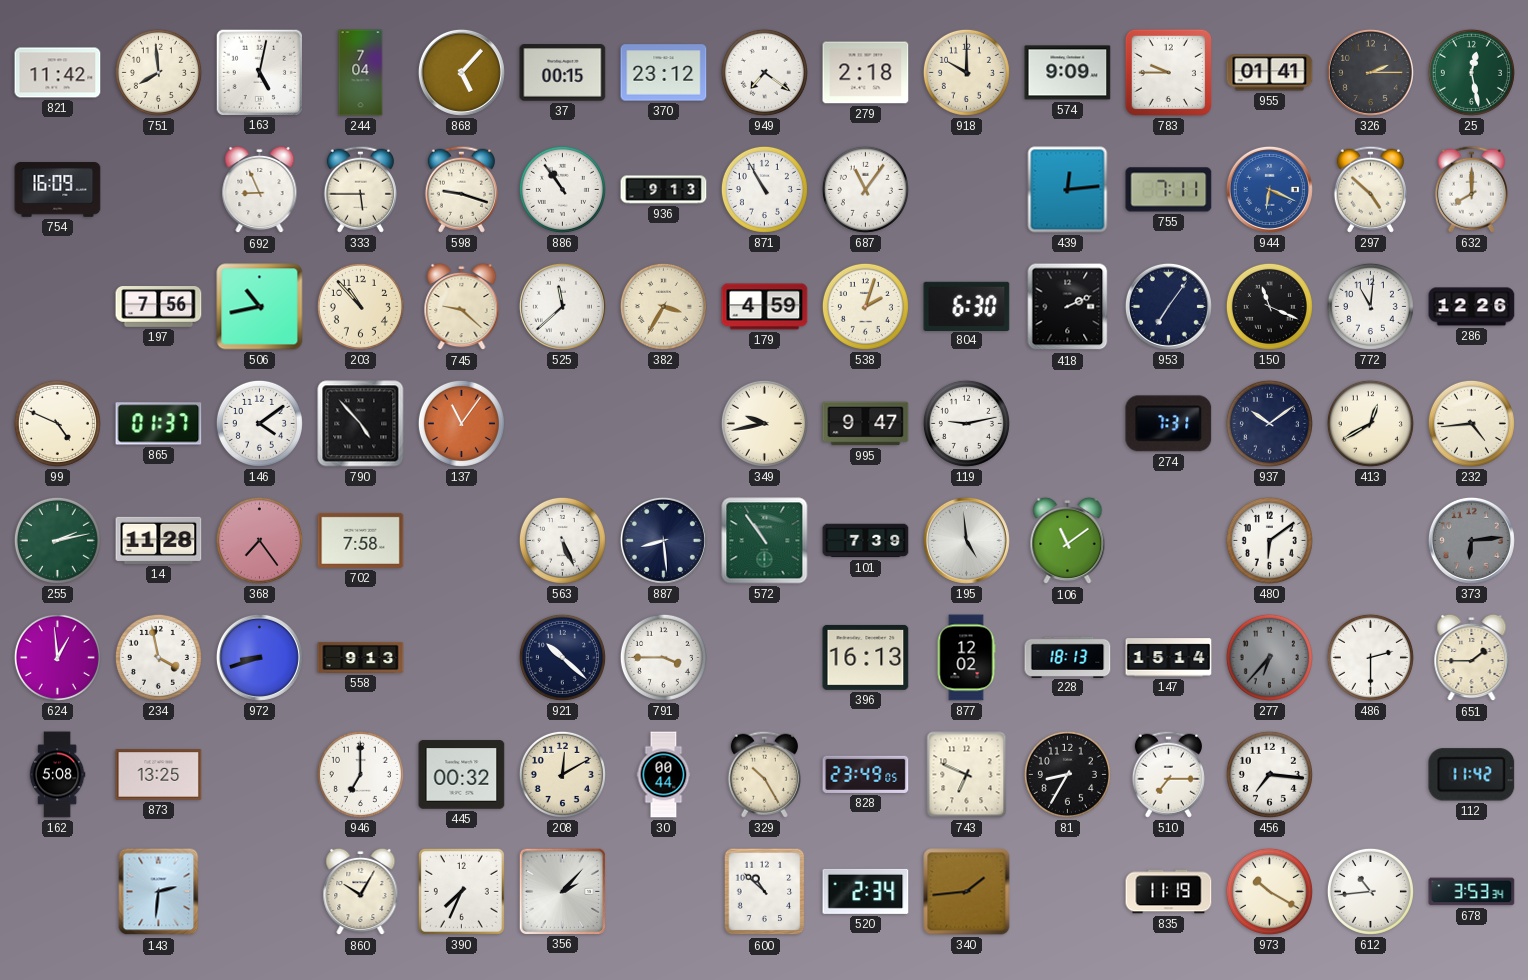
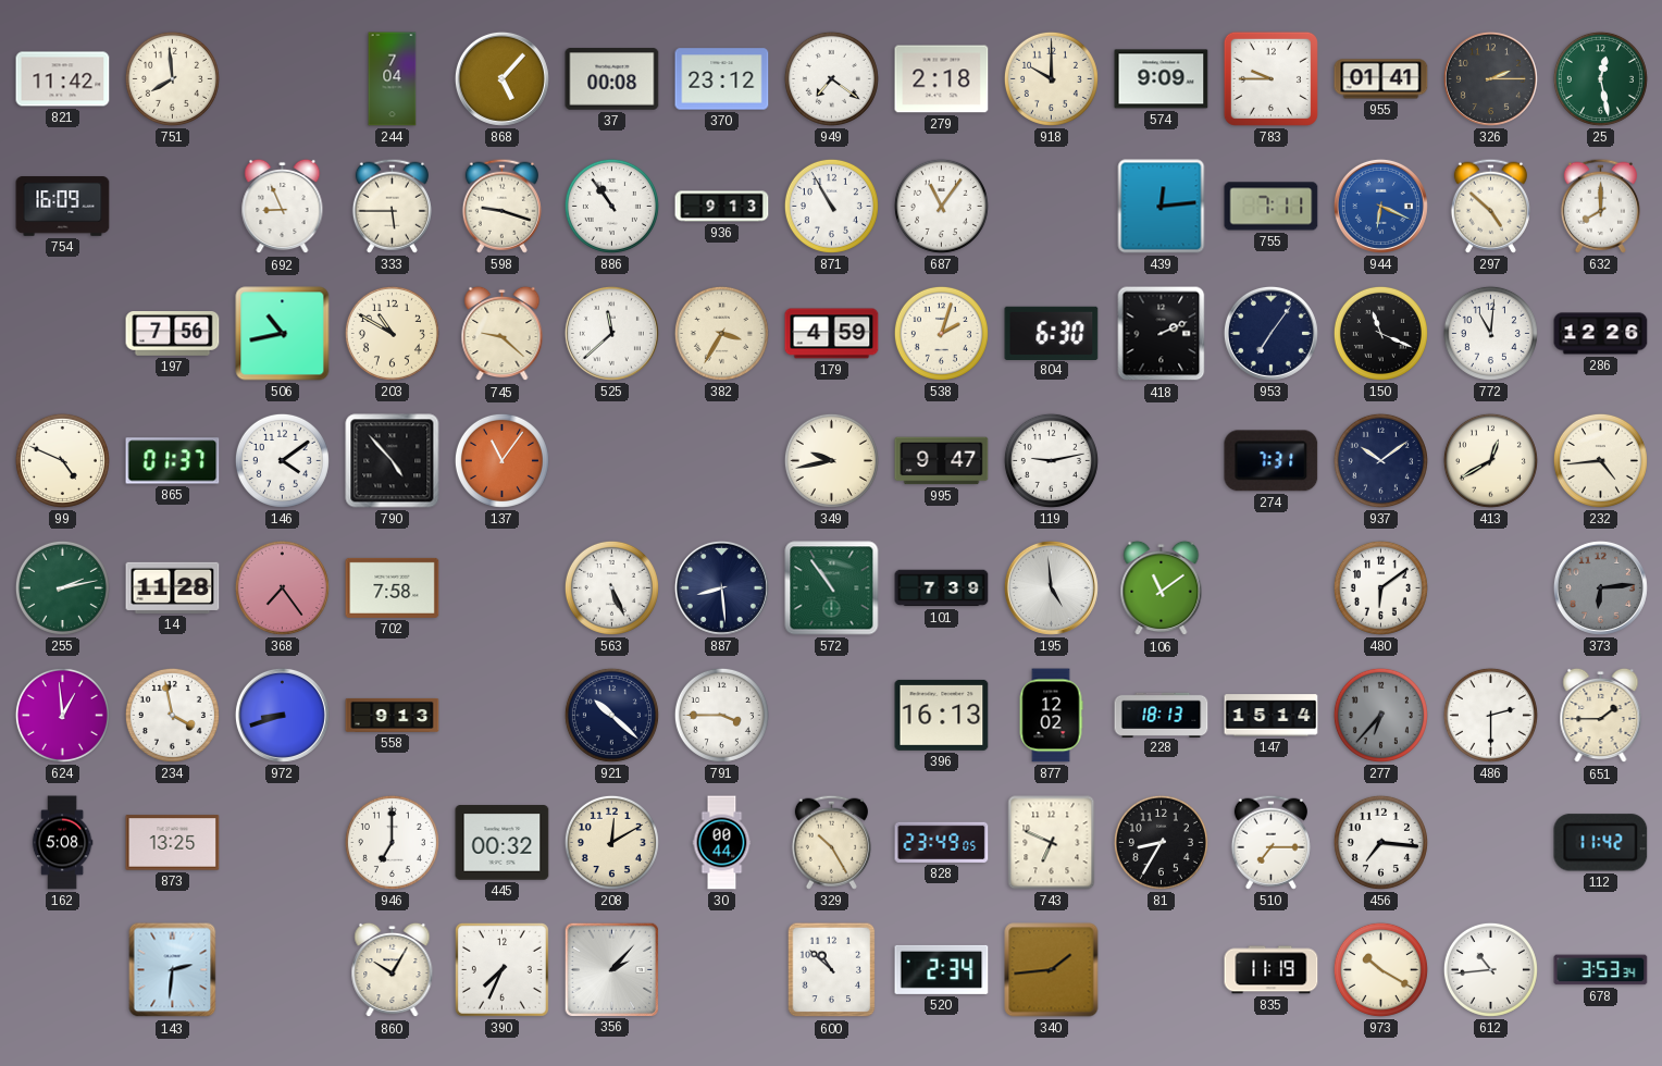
163: 5:02 -> none (259, 72)
37: 00:15 -> 00:08 (612, 79)
203: 10:53 -> 10:50 (392, 333)
